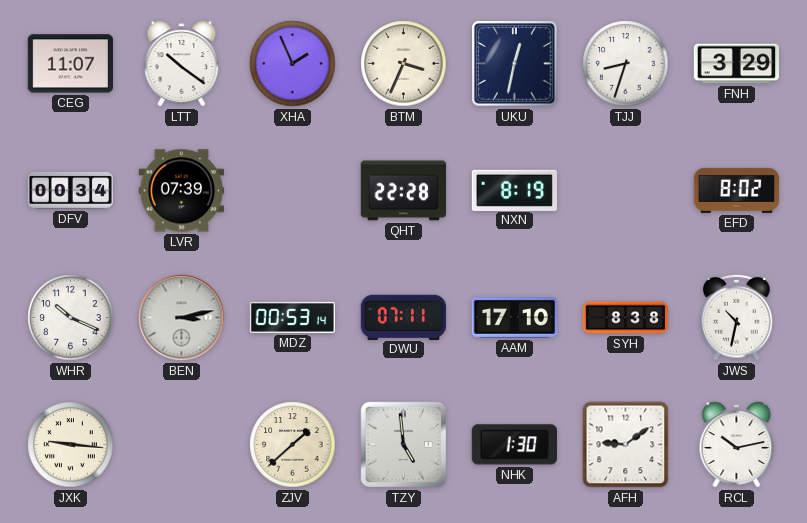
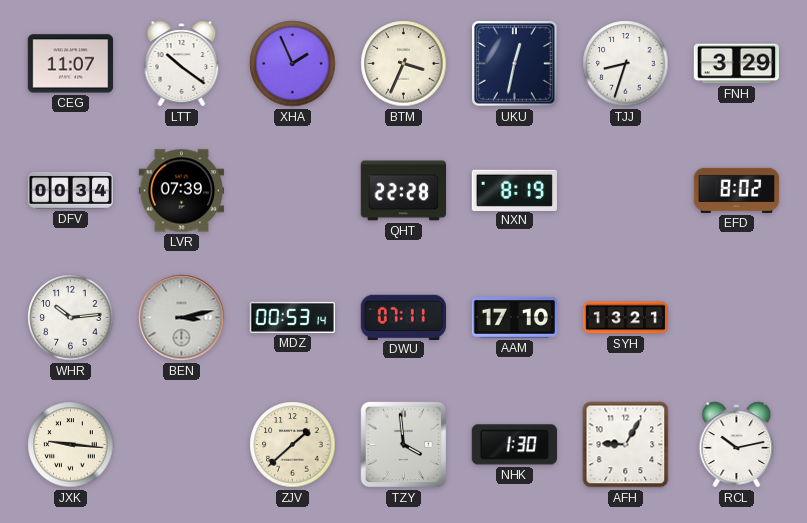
WHR: 10:19 -> 10:14 (71, 318)
SYH: 8:38 -> 13:21 (626, 318)
JWS: 10:32 -> none (737, 317)
TZY: 4:59 -> 3:59 (404, 445)
AFH: 9:09 -> 9:05 (626, 445)
